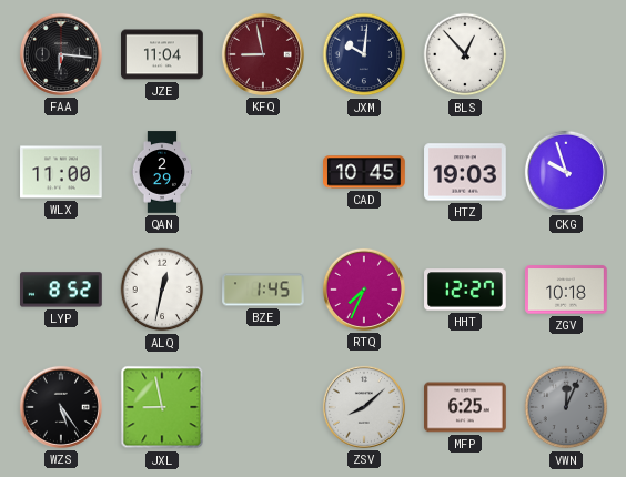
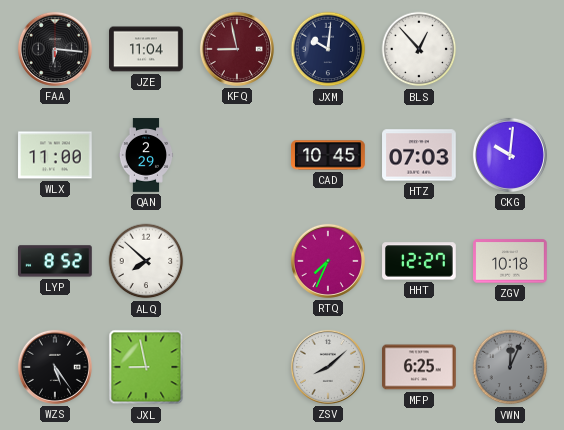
HTZ: 19:03 -> 07:03 (419, 155)
CKG: 9:57 -> 10:01 (510, 155)
ALQ: 12:32 -> 7:52 (146, 261)
BZE: 1:45 -> none (263, 290)
